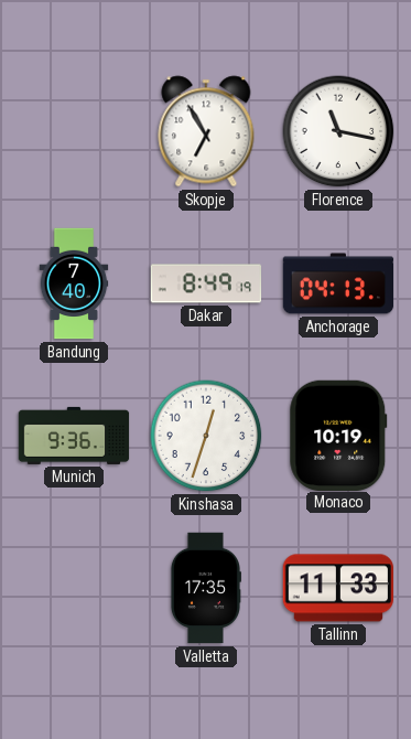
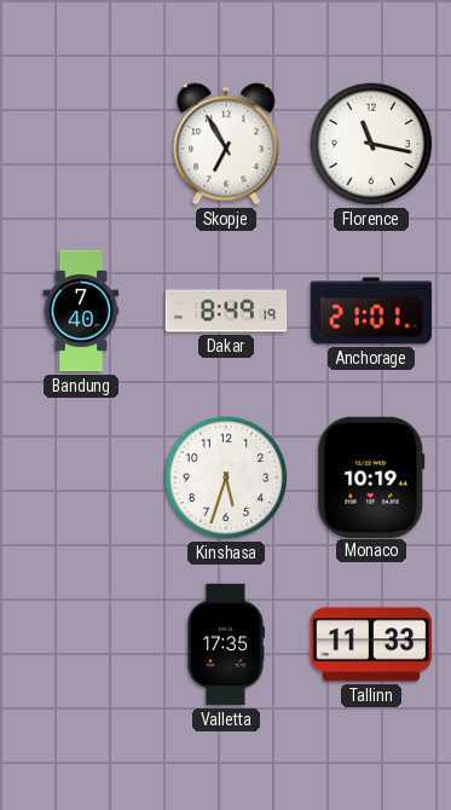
Anchorage: 04:13 -> 21:01 (371, 311)
Munich: 9:36 -> none (74, 436)
Kinshasa: 12:33 -> 5:33 (226, 478)
